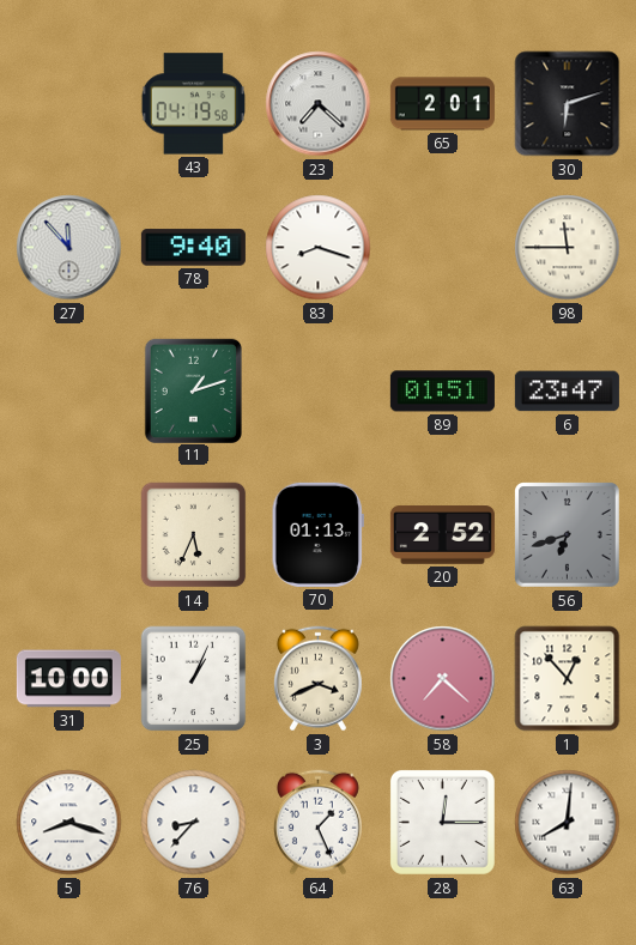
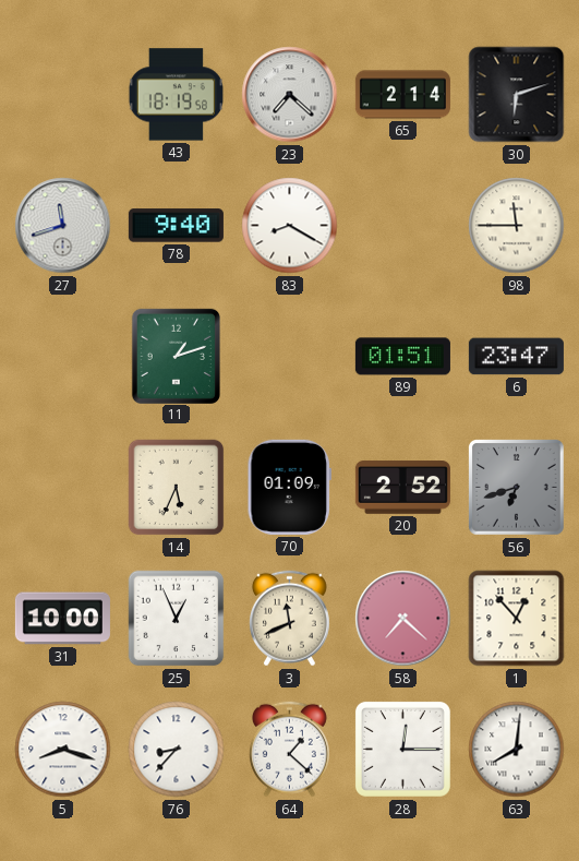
43: 04:19 -> 18:19 (176, 95)
65: 2:01 -> 2:14 (402, 95)
27: 11:53 -> 11:42 (63, 226)
83: 8:18 -> 8:20 (290, 226)
70: 01:13 -> 01:09 (289, 487)
25: 1:04 -> 12:56 (177, 619)
3: 3:41 -> 11:41 (289, 619)
64: 1:26 -> 1:22 (289, 750)
